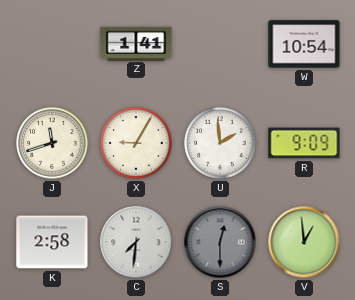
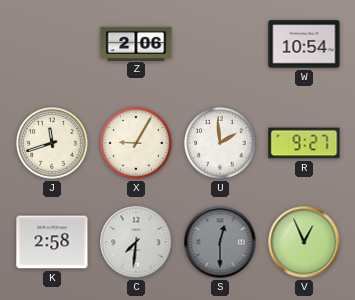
Z: 1:41 -> 2:06 (136, 43)
R: 9:09 -> 9:27 (304, 143)
V: 12:59 -> 12:56 (304, 242)
